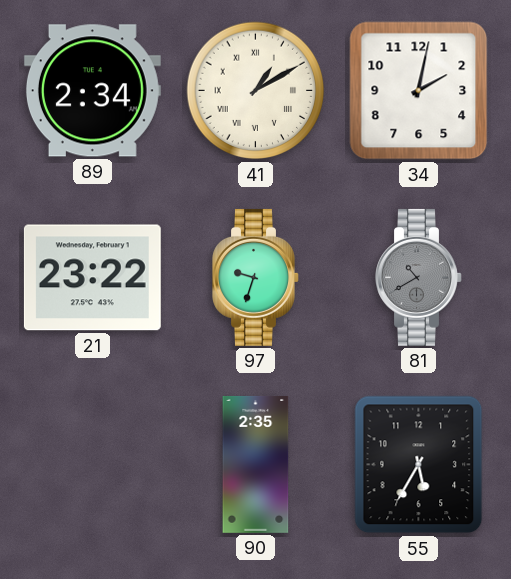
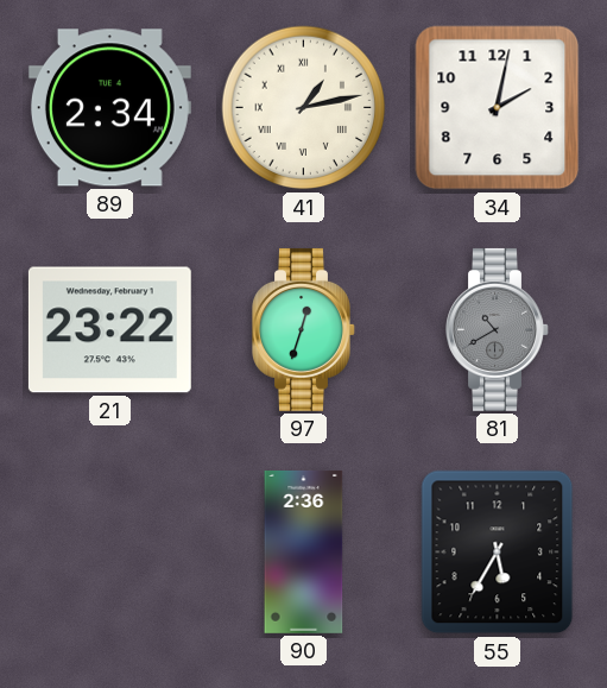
41: 1:10 -> 1:13 (304, 108)
97: 9:33 -> 12:33 (304, 329)
90: 2:35 -> 2:36 (304, 551)
